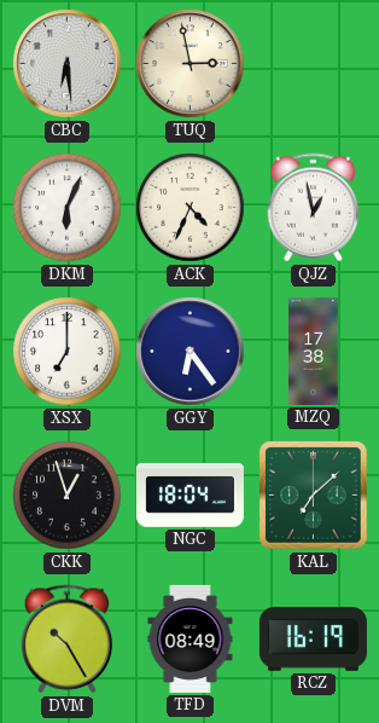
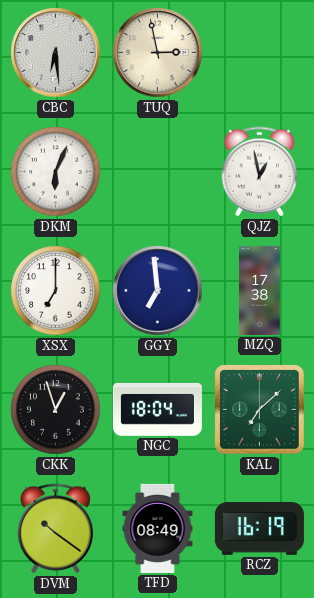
ACK: 4:34 -> none (191, 208)
GGY: 6:24 -> 6:59 (158, 291)
DVM: 10:25 -> 10:21 (56, 529)
